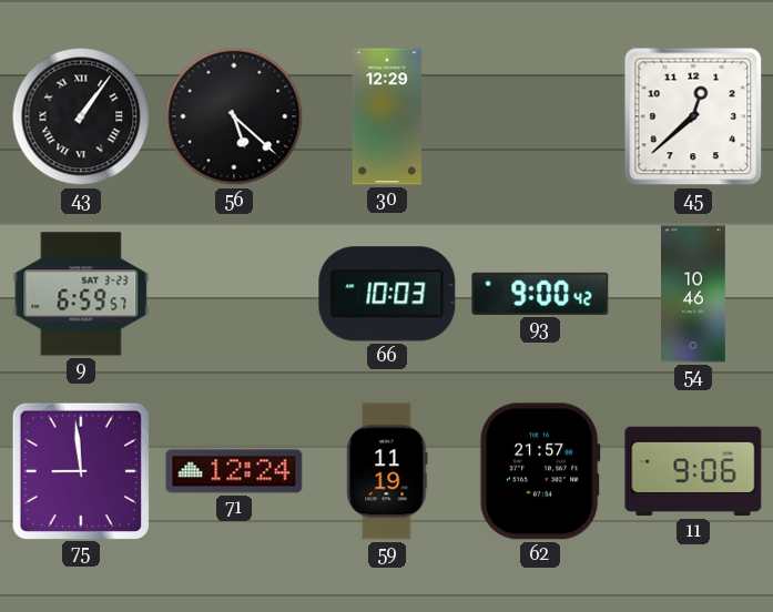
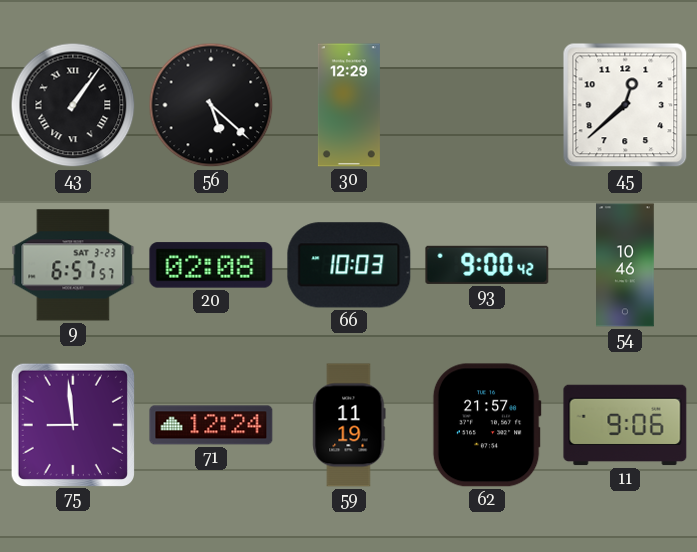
9: 6:59 -> 6:57 (73, 265)
20: none -> 02:08 (211, 265)
